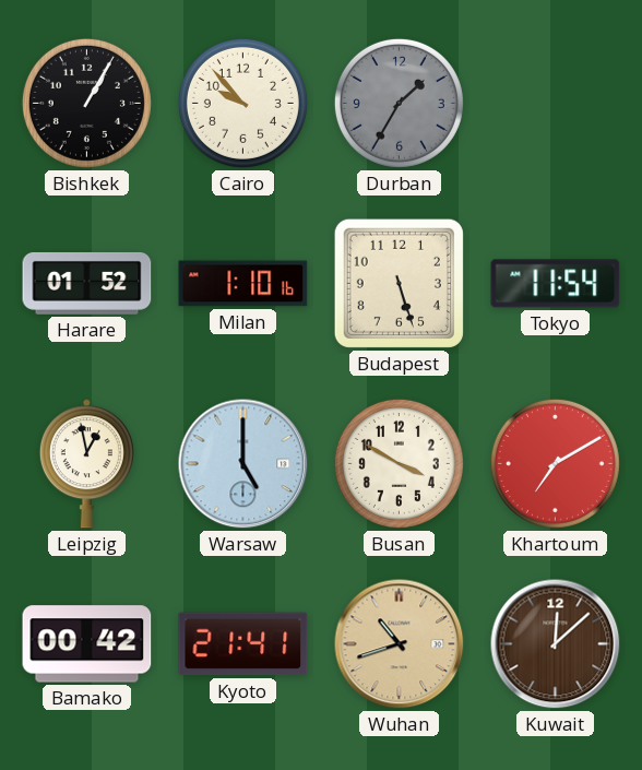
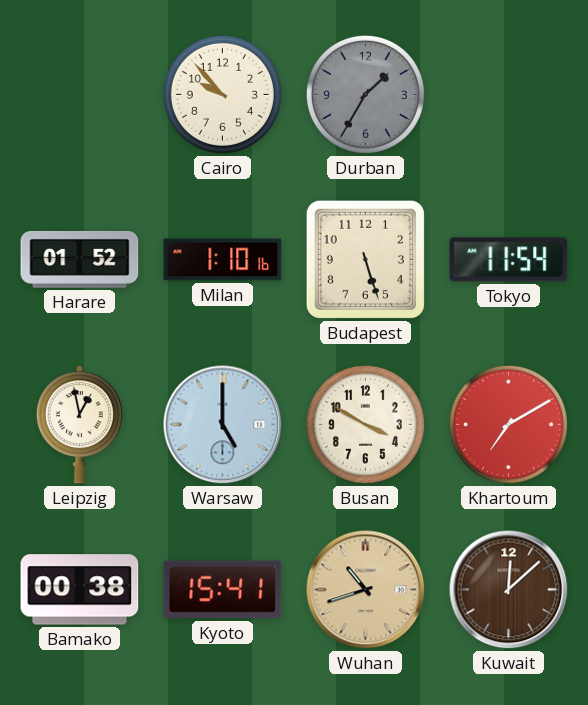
Bishkek: 1:05 -> none (86, 103)
Bamako: 00:42 -> 00:38 (80, 590)
Kyoto: 21:41 -> 15:41 (223, 590)
